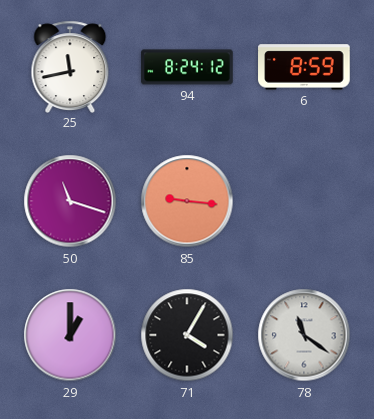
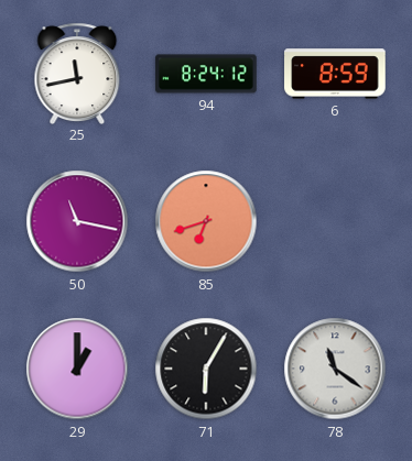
50: 11:18 -> 11:17 (77, 221)
85: 9:16 -> 6:42 (206, 221)
71: 4:05 -> 6:05 (206, 369)
